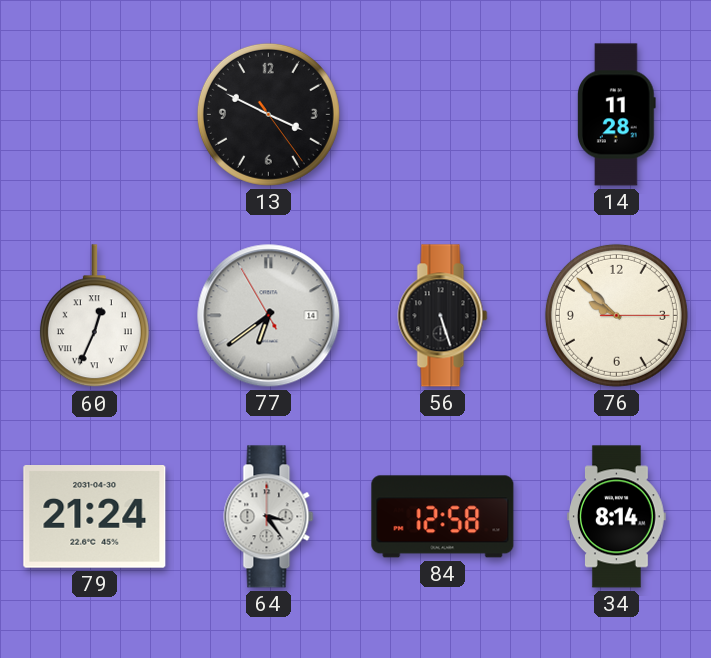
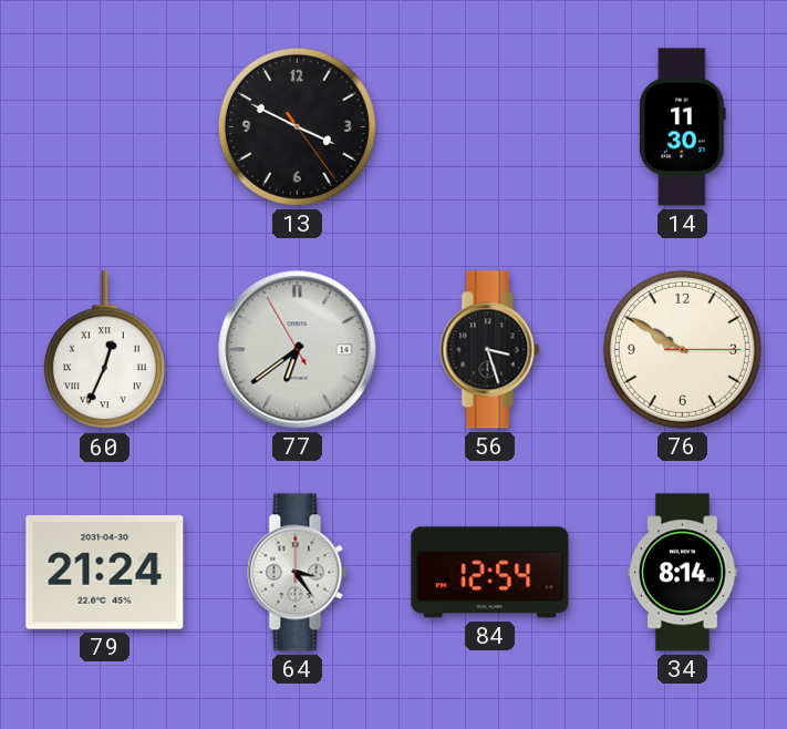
14: 11:28 -> 11:30 (682, 127)
56: 5:27 -> 3:27 (490, 350)
76: 9:52 -> 9:50 (682, 349)
84: 12:58 -> 12:54 (490, 573)
